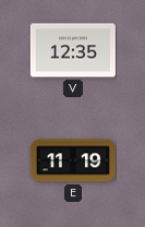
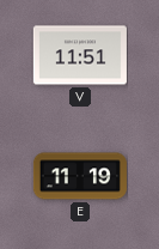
V: 12:35 -> 11:51 (80, 55)
